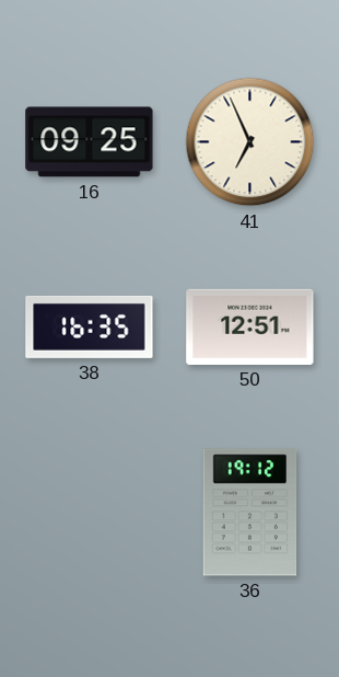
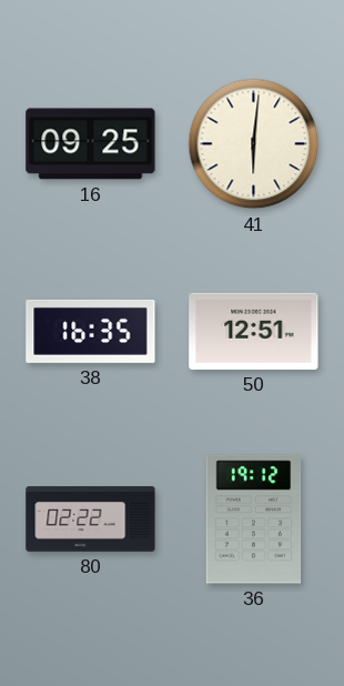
41: 6:56 -> 6:01 (254, 144)
80: none -> 02:22 (91, 519)
